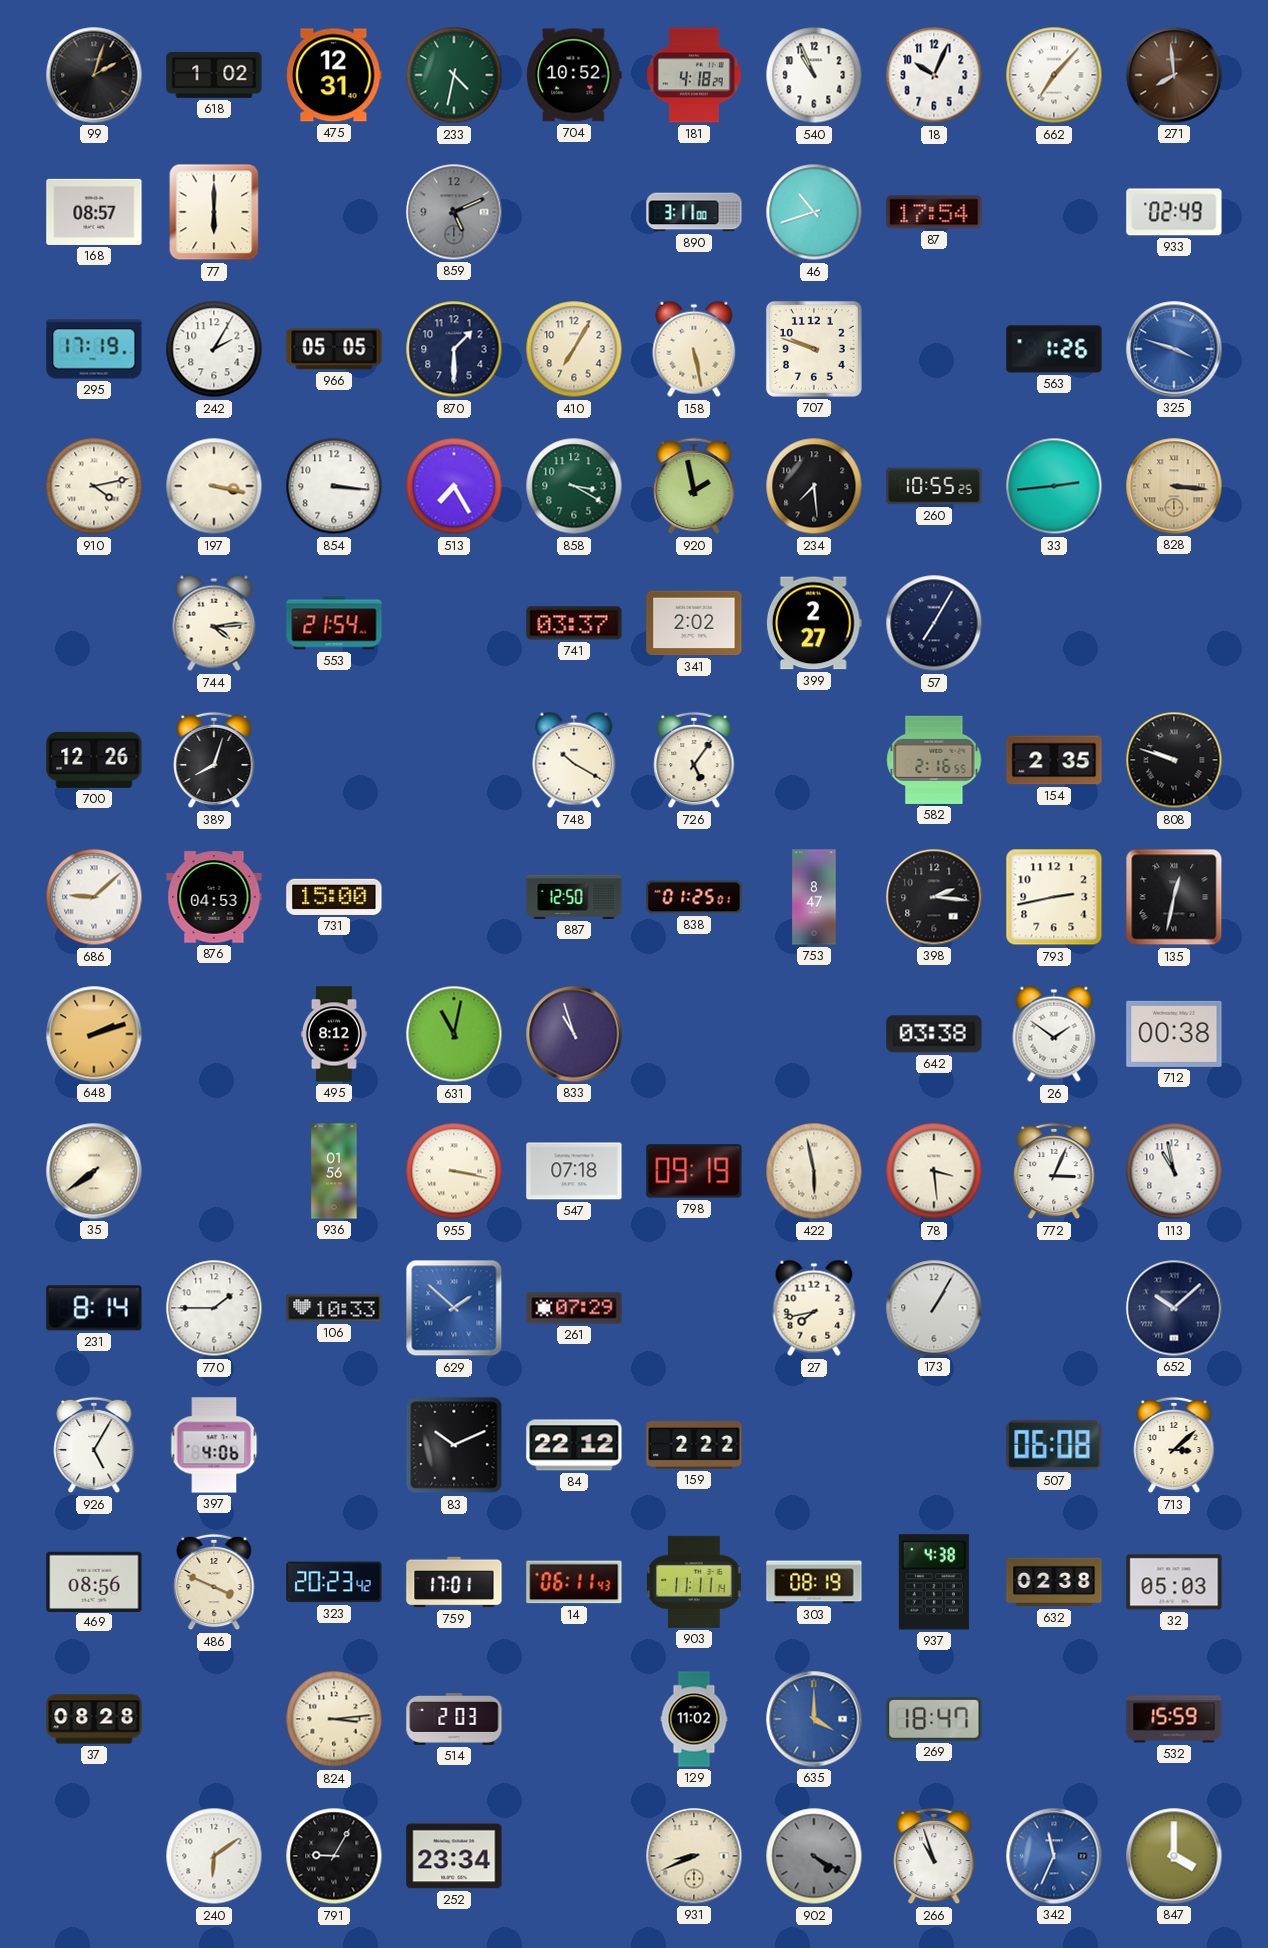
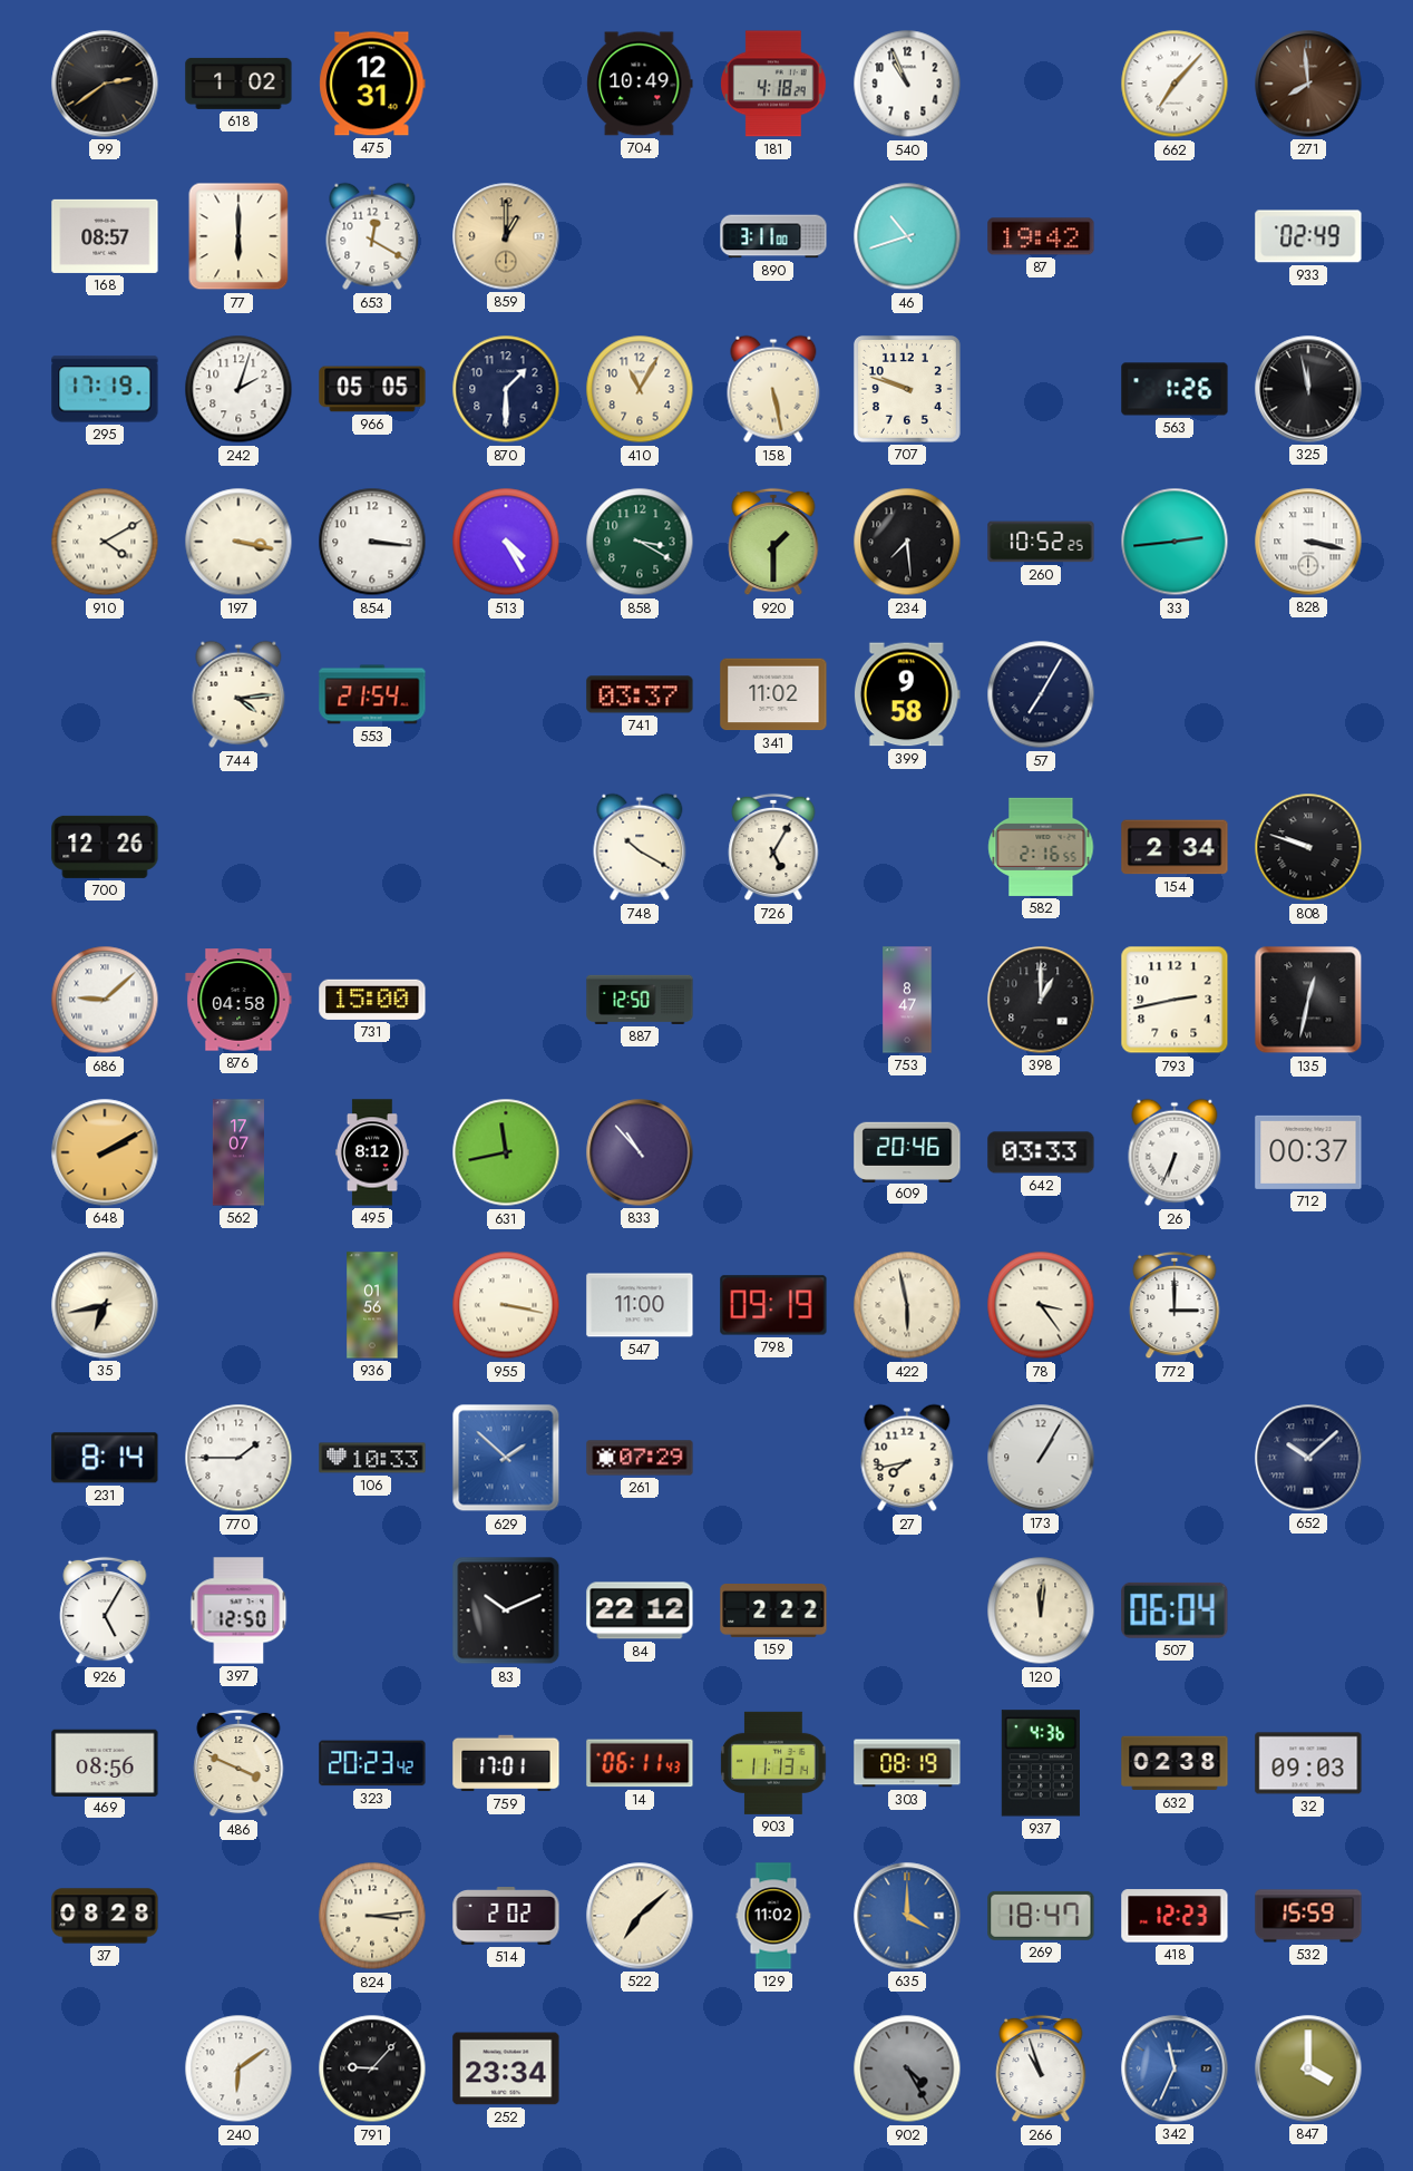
99: 2:03 -> 2:39 (105, 84)
233: 4:32 -> none (454, 75)
704: 10:52 -> 10:49 (640, 84)
18: 10:04 -> none (934, 75)
653: none -> 12:20 (372, 236)
859: 5:11 -> 1:00 (506, 236)
859 dial: grey -> champagne (506, 236)
87: 17:54 -> 19:42 (1041, 236)
242: 2:05 -> 2:03 (238, 389)
410: 7:05 -> 11:05 (640, 389)
325: 3:48 -> 11:58 (1308, 389)
325 dial: blue -> black (1308, 389)
910: 4:13 -> 4:10 (105, 542)
513: 7:25 -> 4:25 (506, 542)
920: 1:58 -> 1:30 (773, 542)
260: 10:55 -> 10:52 (1041, 542)
828: 3:16 -> 3:17 (1308, 542)
828 dial: champagne -> white (1308, 542)
341: 2:02 -> 11:02 (773, 694)
399: 2:27 -> 9:58 (907, 694)
389: 8:03 -> none (214, 760)
726: 5:06 -> 5:05 (773, 847)
154: 2:35 -> 2:34 (1175, 847)
876: 04:53 -> 04:58 (238, 1000)
838: 01:25 -> none (694, 897)
398: 2:16 -> 1:00 (1041, 1000)
648: 2:12 -> 2:10 (105, 1152)
562: none -> 17:07 (238, 1152)
631: 11:02 -> 11:43 (506, 1152)
833: 10:57 -> 10:53 (640, 1152)
609: none -> 20:46 (907, 1151)
642: 03:38 -> 03:33 (1041, 1152)
26: 1:51 -> 6:34 (1175, 1152)
712: 00:38 -> 00:37 (1308, 1152)
35: 7:39 -> 6:43 (105, 1305)
547: 07:18 -> 11:00 (640, 1305)
78: 3:29 -> 3:24 (1041, 1305)
772: 3:04 -> 3:00 (1175, 1305)
113: 10:58 -> none (1174, 1171)
397: 4:06 -> 12:50 (238, 1610)
120: none -> 12:01 (1041, 1610)
507: 06:08 -> 06:04 (1175, 1610)
713: 3:08 -> none (1174, 1445)
903: 11:11 -> 11:13 (773, 1763)
937: 4:38 -> 4:36 (1041, 1763)
32: 05:03 -> 09:03 (1308, 1763)
514: 2:03 -> 2:02 (506, 1916)
522: none -> 7:08 (640, 1916)
418: none -> 12:23 (1175, 1916)
791: 9:05 -> 9:07 (372, 2068)
931: 8:41 -> none (694, 1856)
902: 4:20 -> 4:25 (907, 2068)
